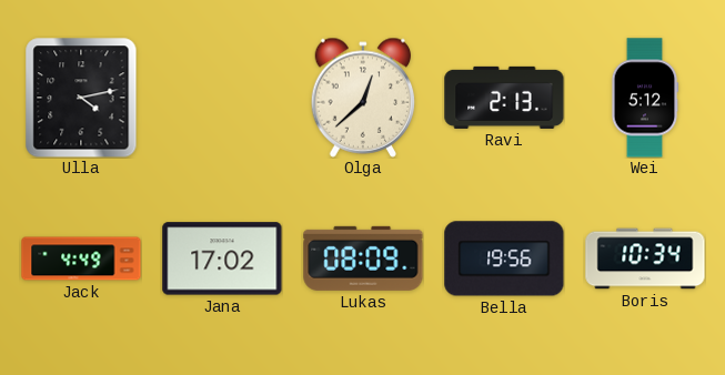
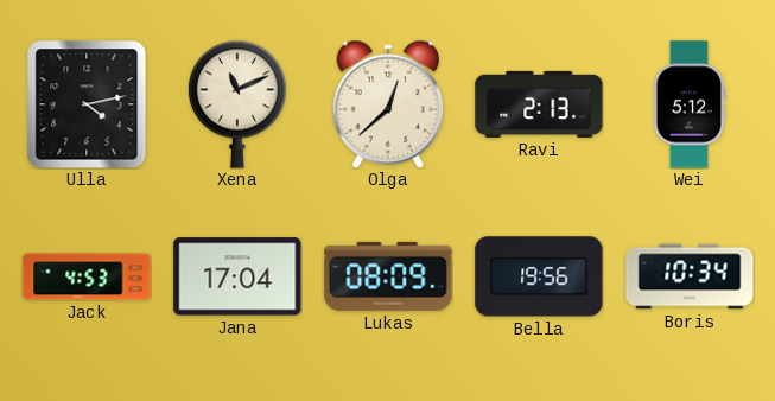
Xena: none -> 11:11 (237, 104)
Jack: 4:49 -> 4:53 (87, 276)
Jana: 17:02 -> 17:04 (237, 276)
